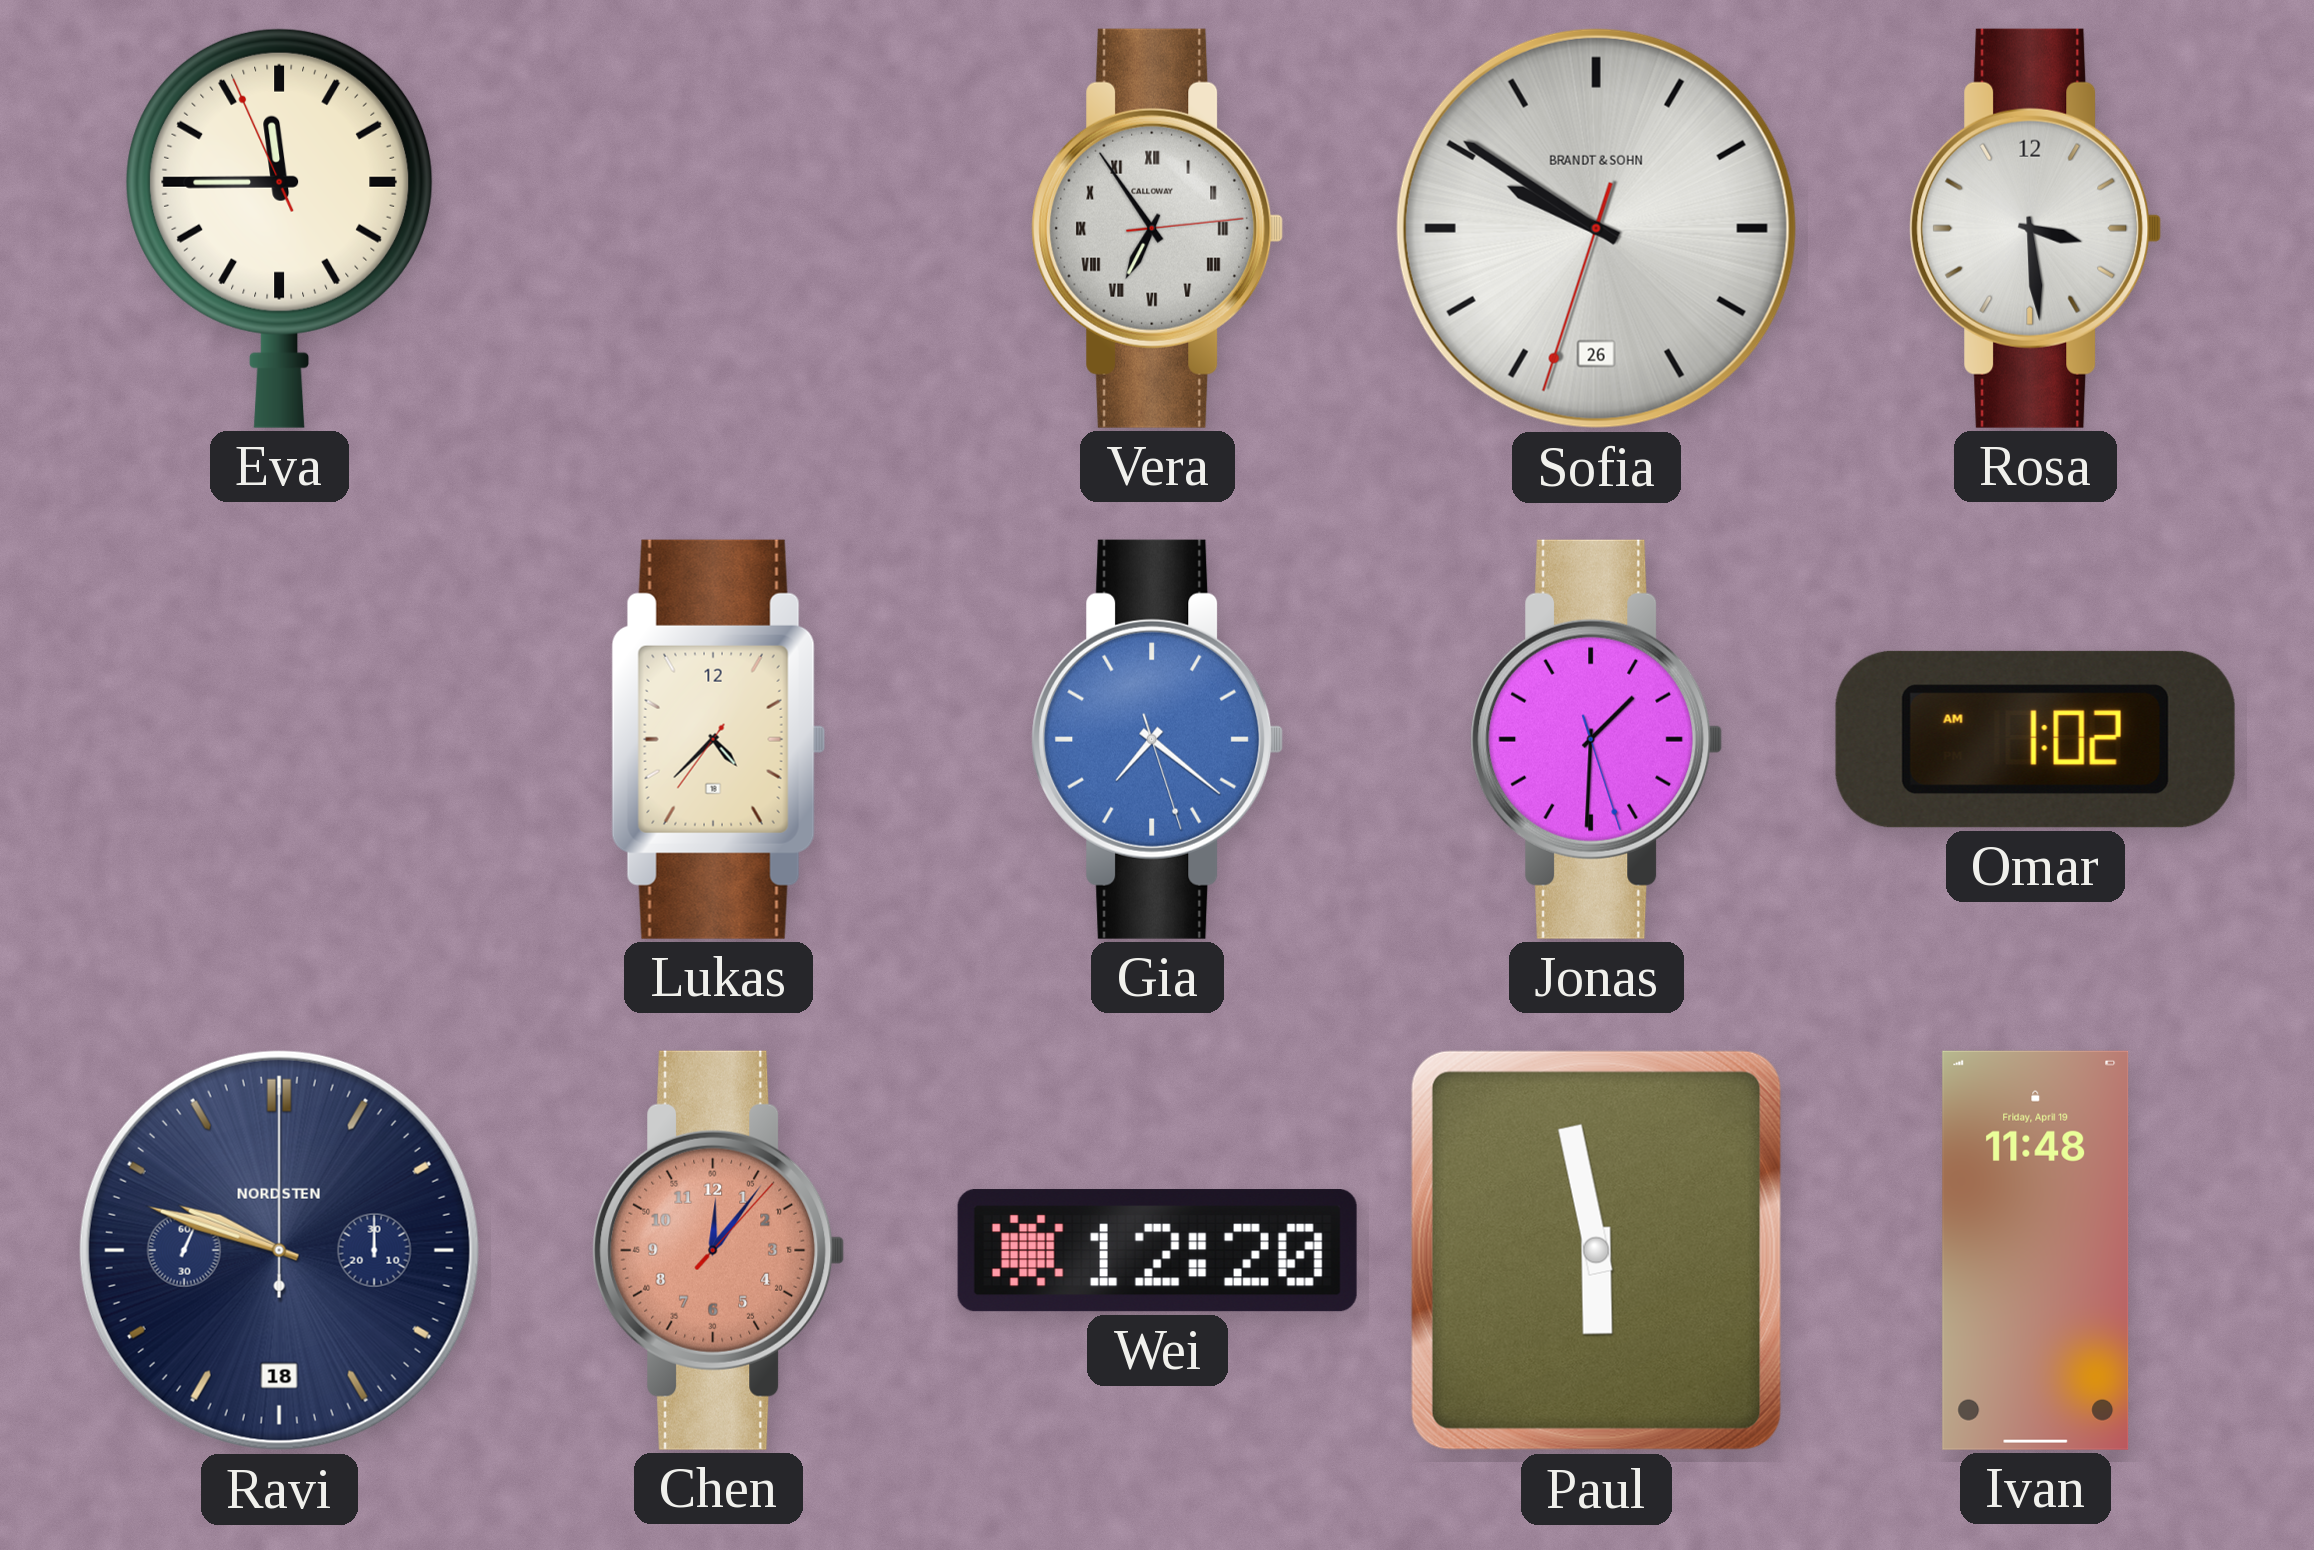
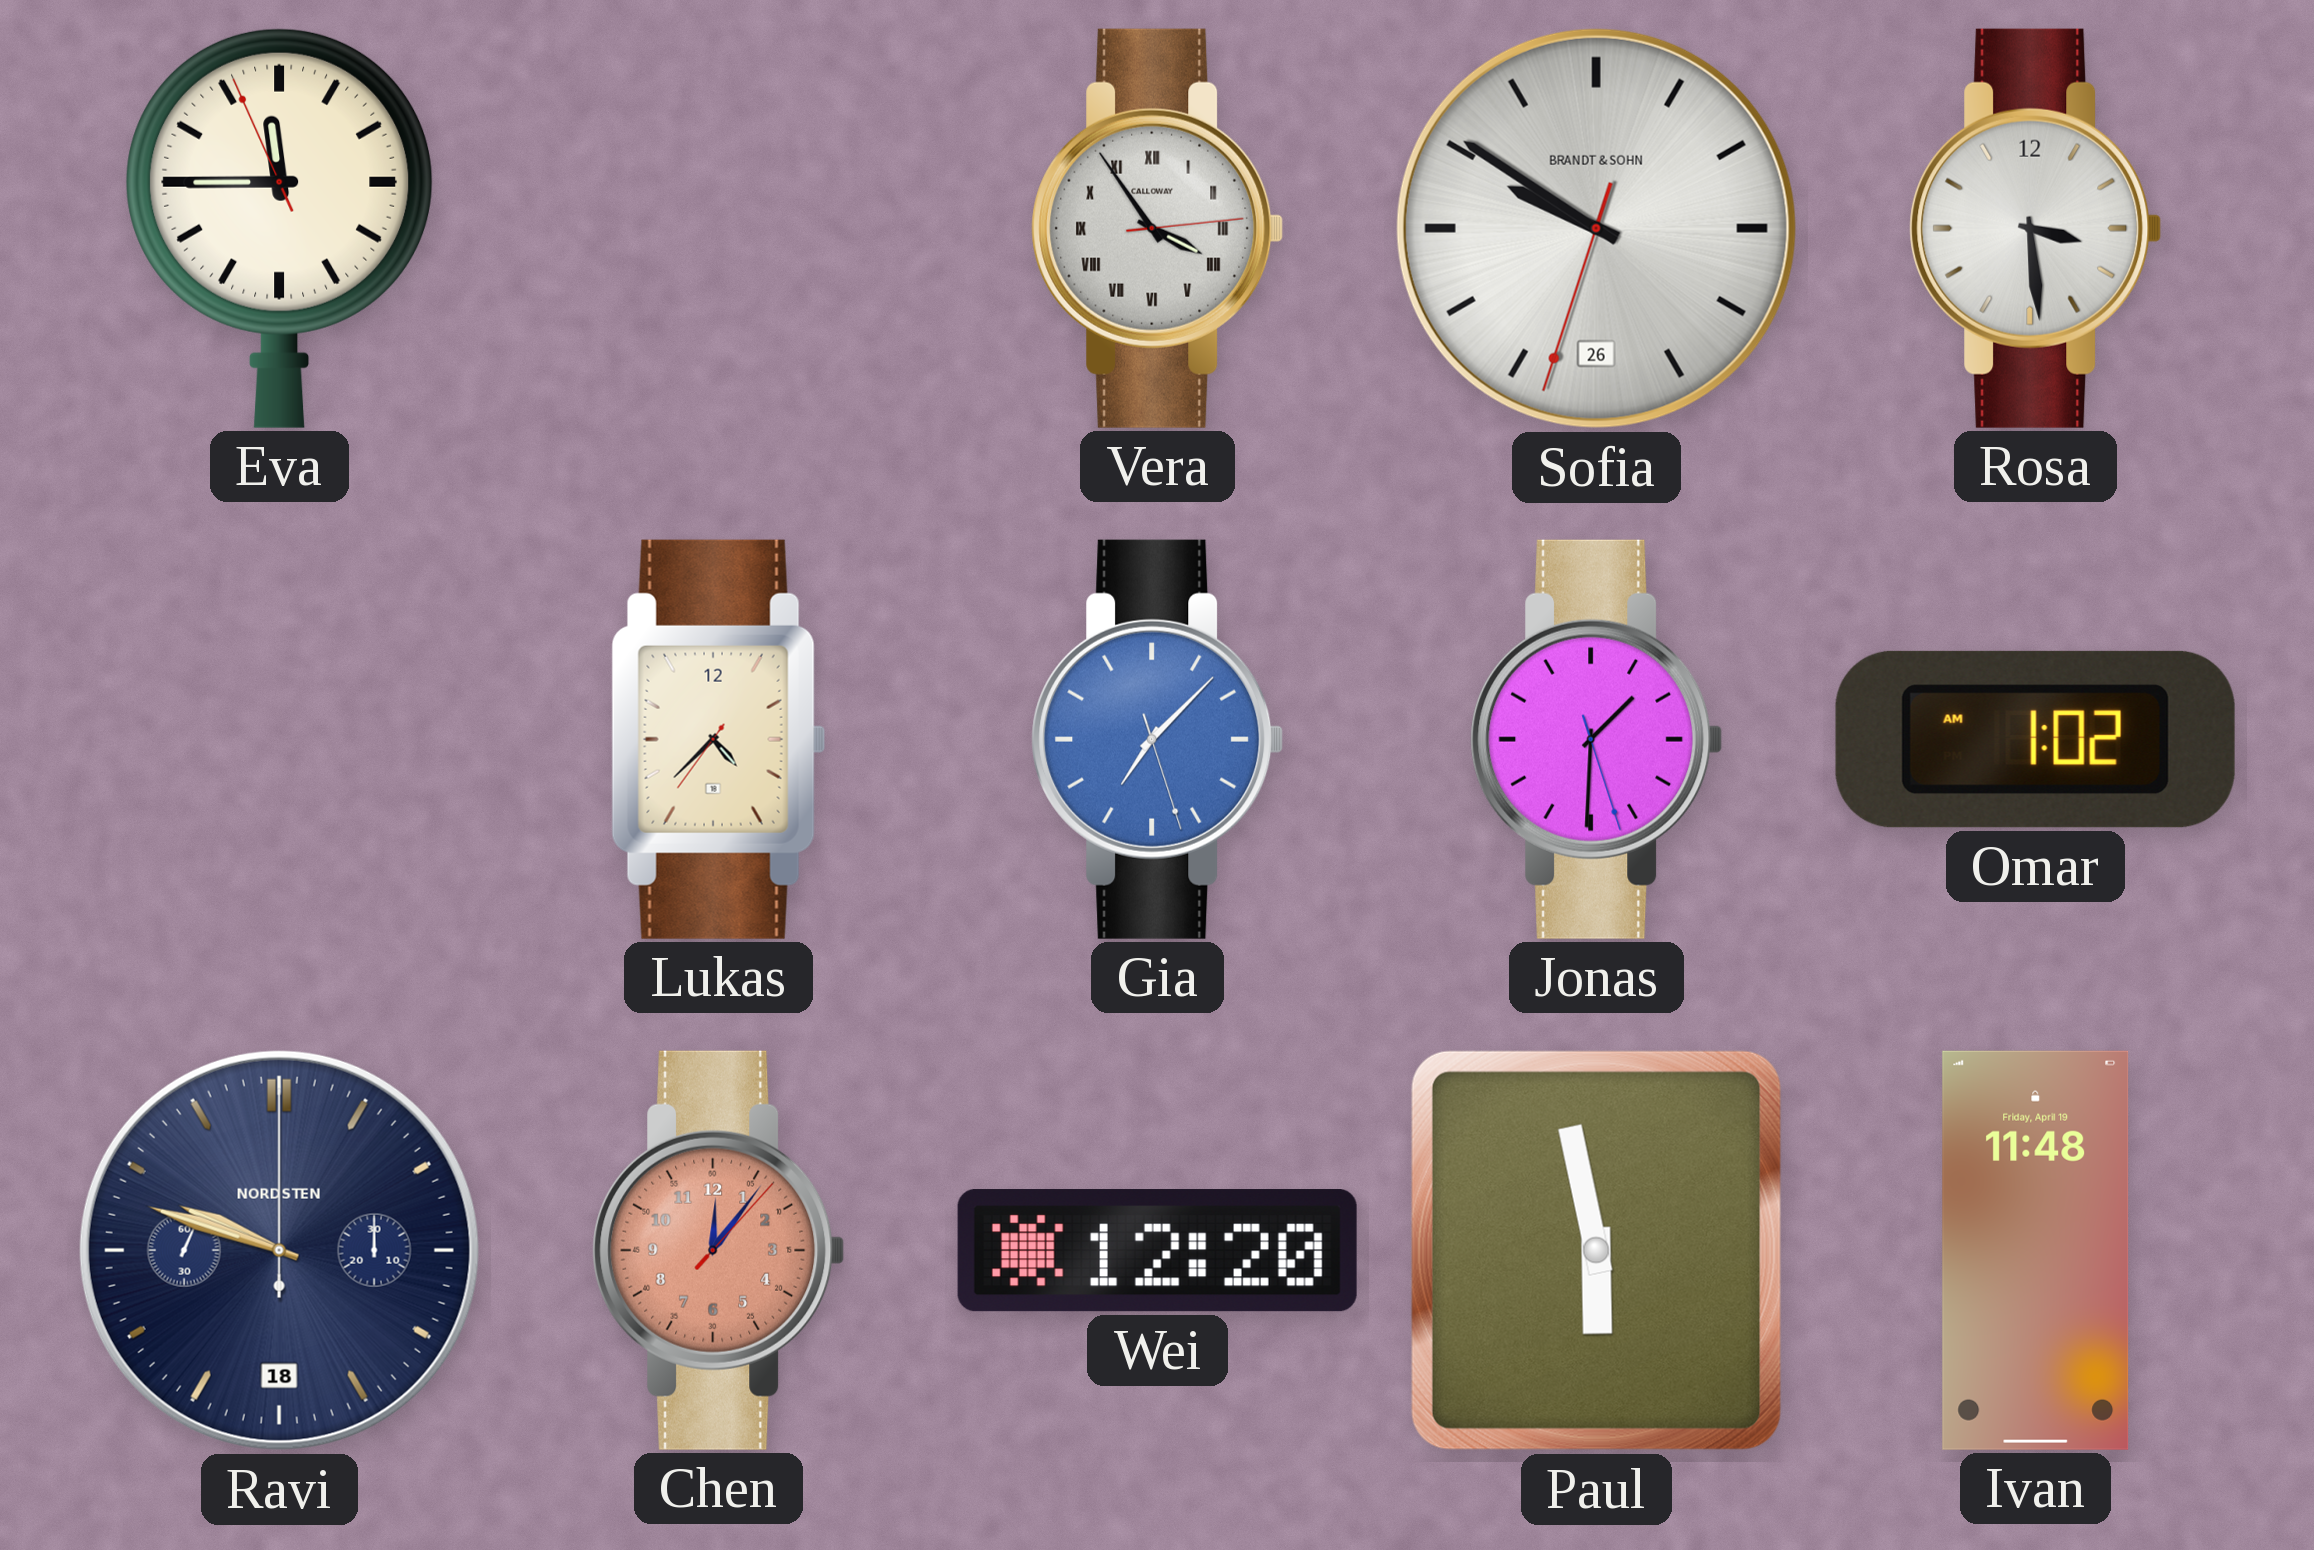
Vera: 6:54 -> 3:54 (1158, 228)
Gia: 7:21 -> 7:07 (1158, 739)
